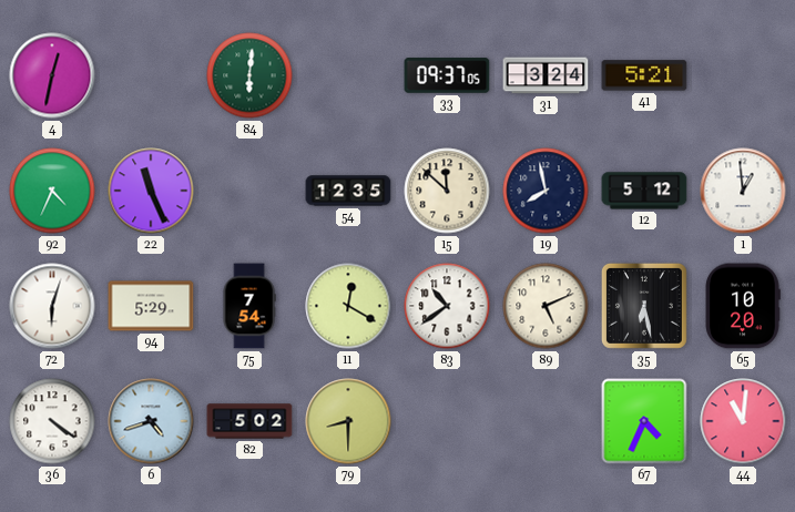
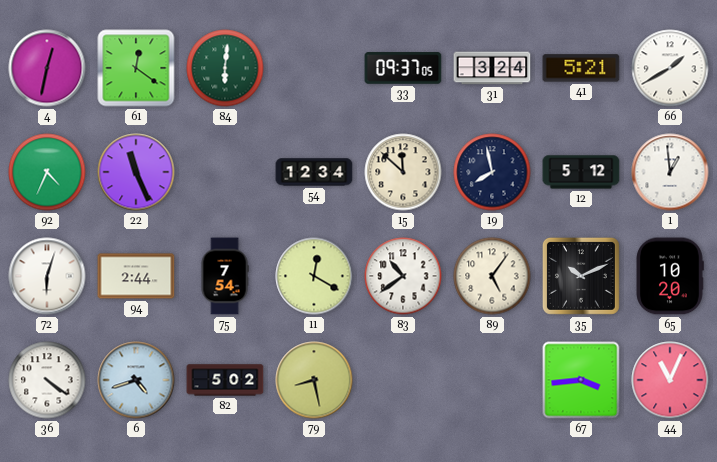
61: none -> 12:21 (136, 68)
66: none -> 1:40 (670, 68)
54: 12:35 -> 12:34 (314, 172)
94: 5:29 -> 2:44 (136, 276)
89: 5:11 -> 5:06 (492, 276)
35: 6:28 -> 10:11 (581, 276)
79: 8:30 -> 8:28 (314, 380)
67: 4:34 -> 3:44 (581, 380)
44: 11:01 -> 11:04 (670, 380)
